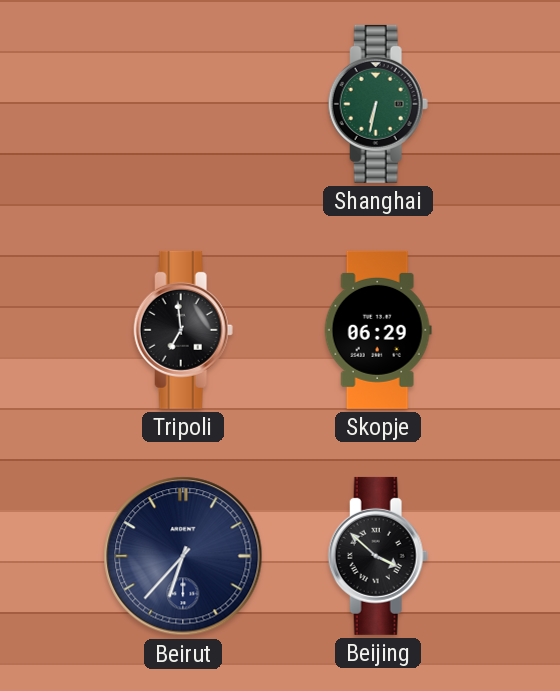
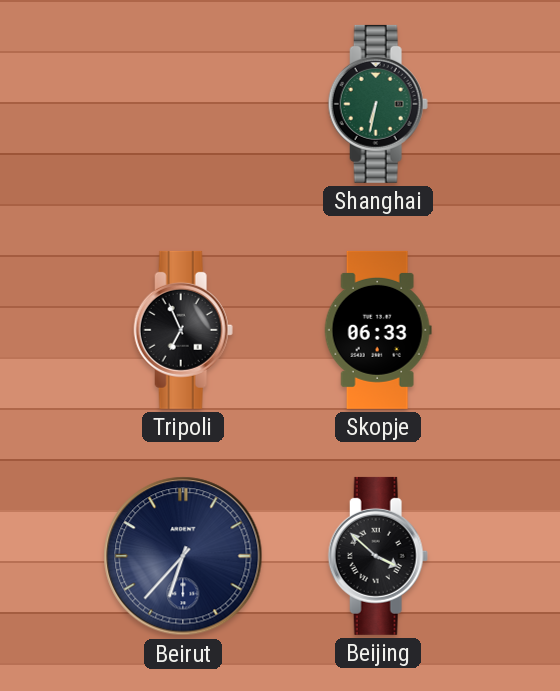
Tripoli: 6:59 -> 6:56 (183, 330)
Skopje: 06:29 -> 06:33 (378, 330)
